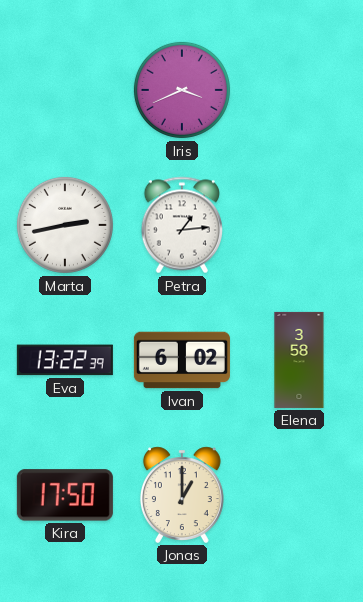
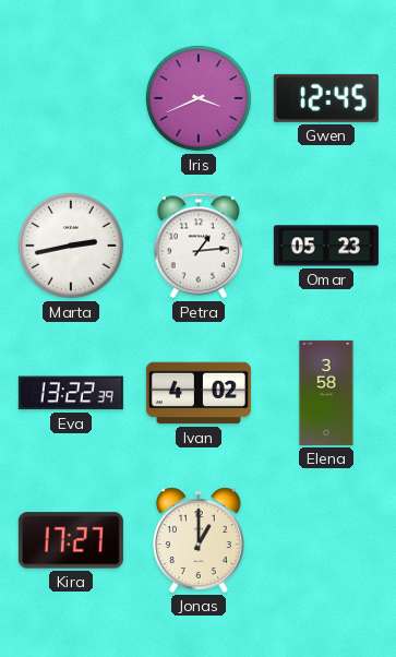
Gwen: none -> 12:45 (326, 98)
Omar: none -> 05:23 (326, 246)
Ivan: 6:02 -> 4:02 (199, 393)
Kira: 17:50 -> 17:27 (71, 540)
